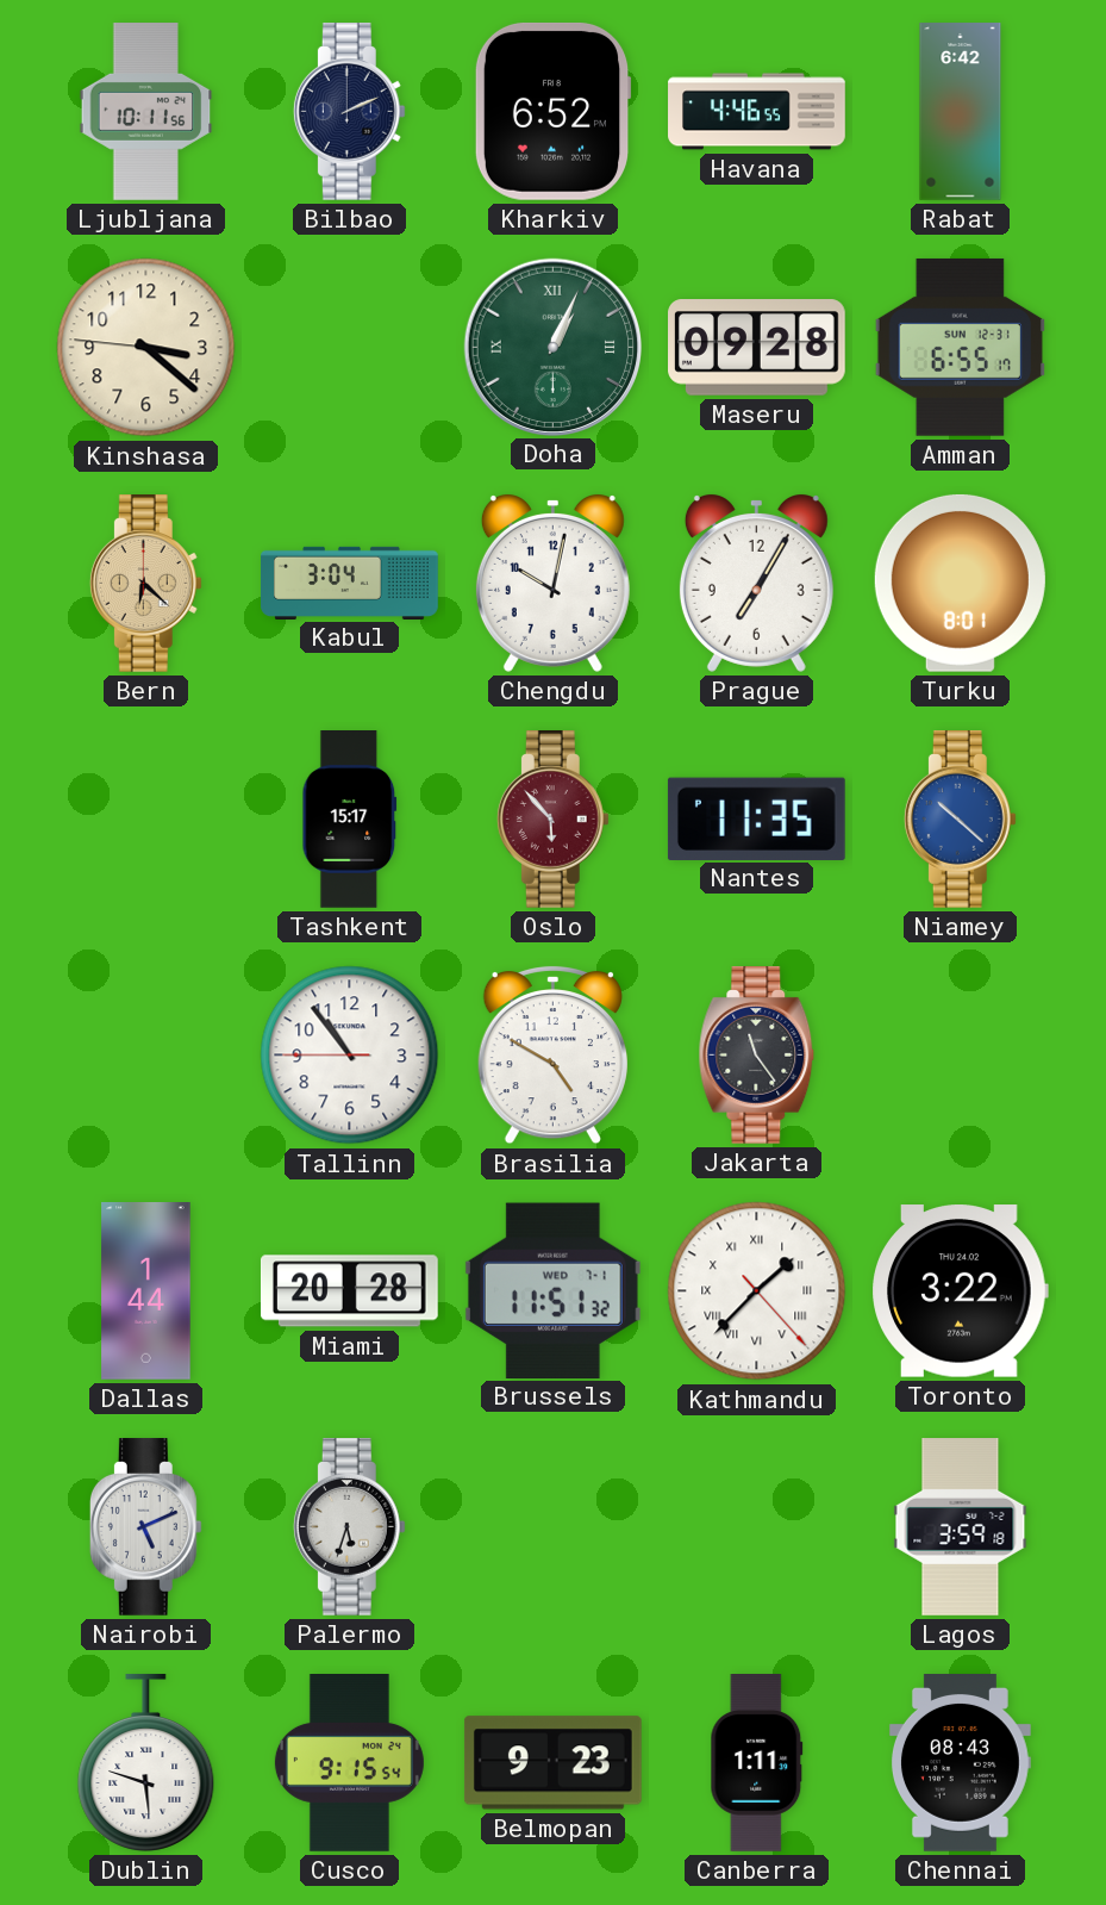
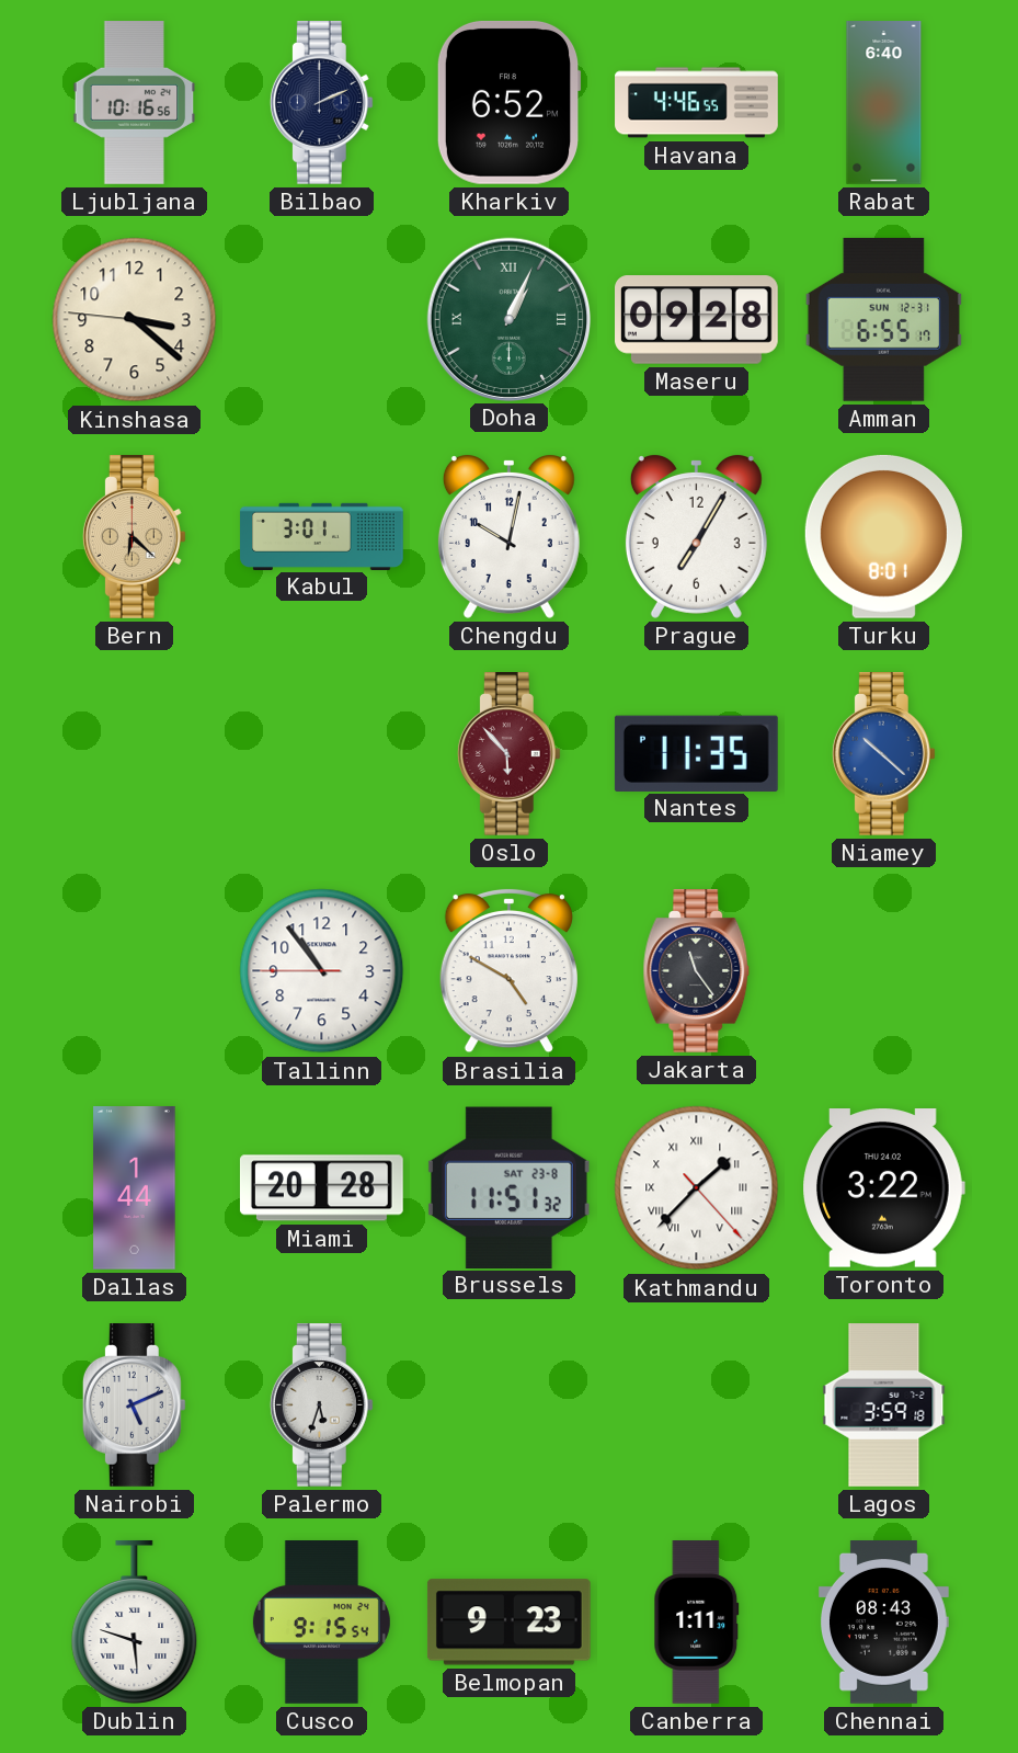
Ljubljana: 10:11 -> 10:16 (135, 103)
Rabat: 6:42 -> 6:40 (884, 103)
Kabul: 3:04 -> 3:01 (322, 536)
Tashkent: 15:17 -> none (350, 820)
Brussels date: WED 7-1 -> SAT 23-8 (508, 1187)
